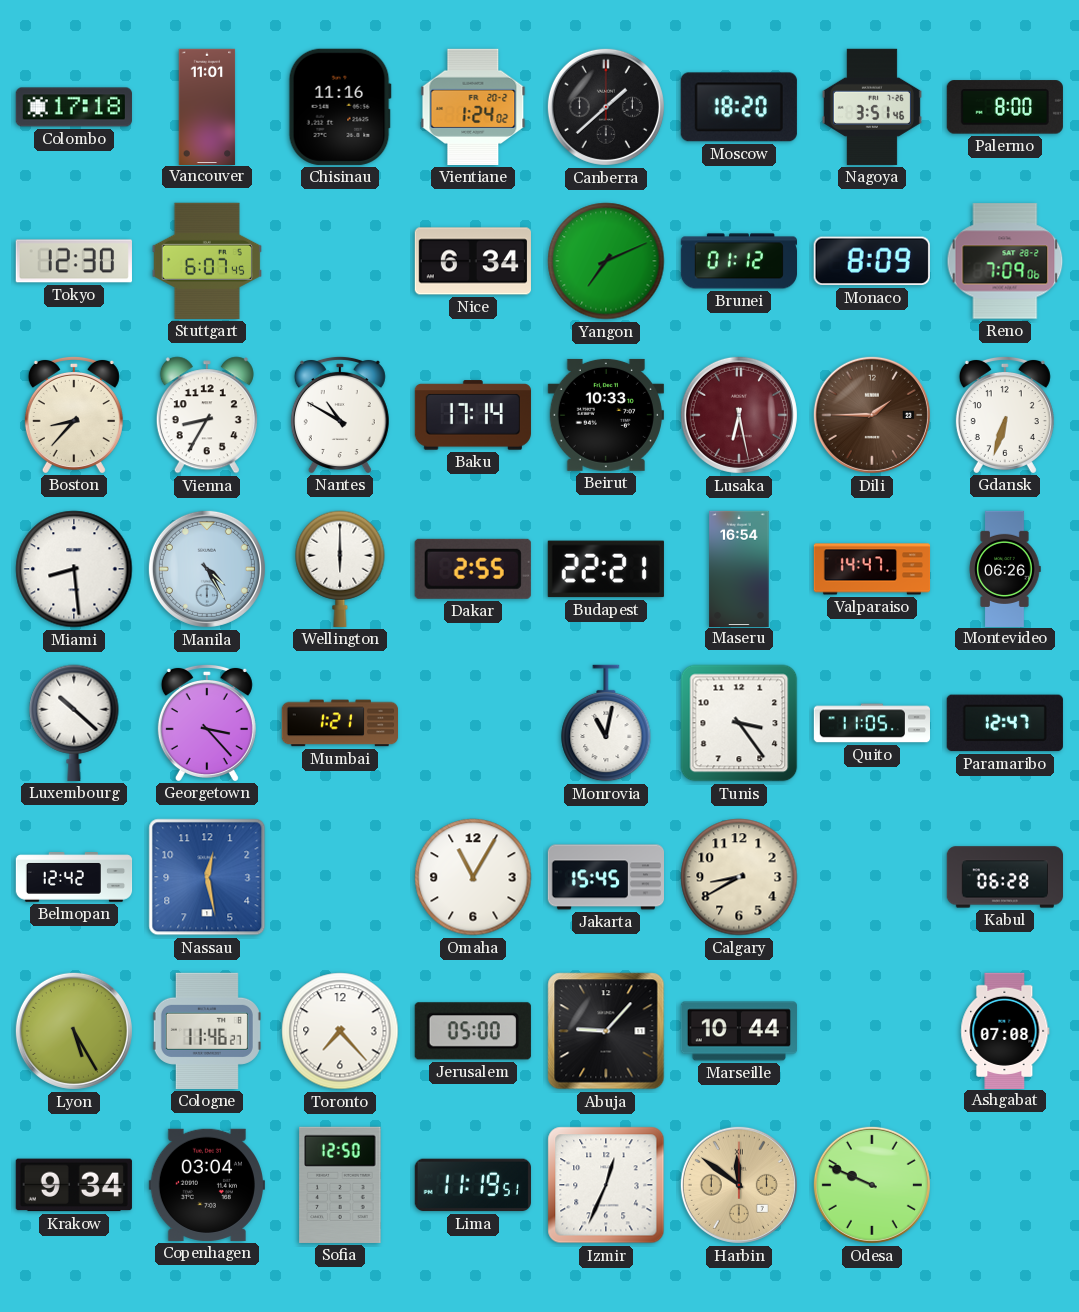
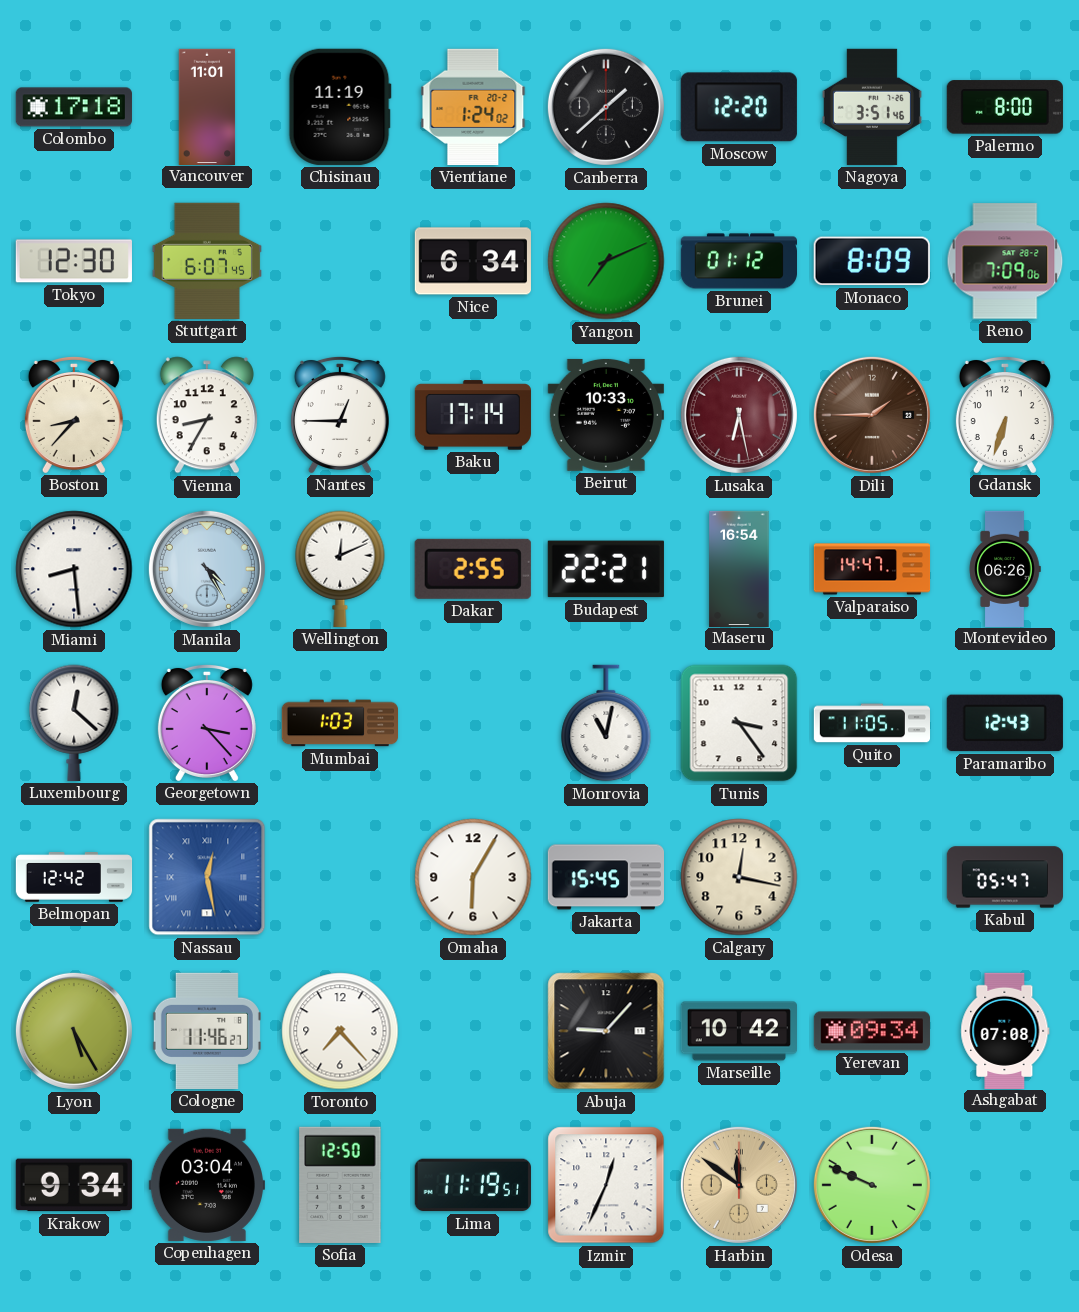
Chisinau: 11:16 -> 11:19 (340, 107)
Moscow: 18:20 -> 12:20 (739, 107)
Nantes: 10:50 -> 12:45 (340, 414)
Wellington: 6:00 -> 12:11 (340, 569)
Luxembourg: 10:22 -> 12:22 (74, 723)
Mumbai: 1:21 -> 1:03 (339, 723)
Paramaribo: 12:47 -> 12:43 (1005, 723)
Nassau numerals: Arabic -> Roman (207, 877)
Omaha: 11:05 -> 6:05 (473, 877)
Calgary: 8:40 -> 12:17 (739, 877)
Kabul: 06:28 -> 05:47 (1004, 877)
Jerusalem: 05:00 -> none (473, 1031)
Marseille: 10:44 -> 10:42 (738, 1031)
Yerevan: none -> 09:34 (872, 1031)
